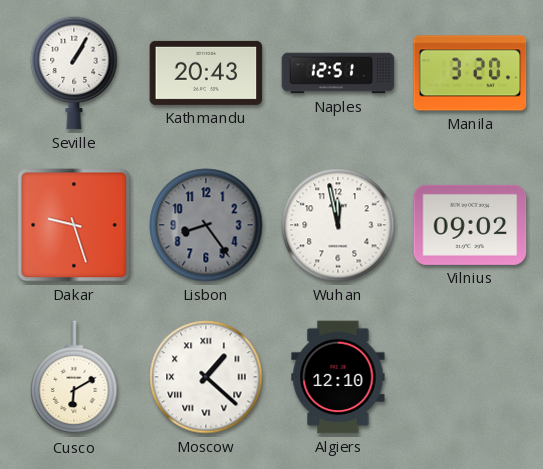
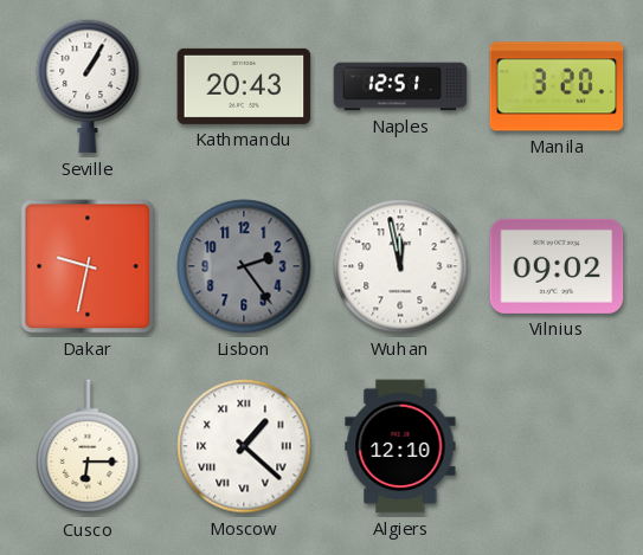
Dakar: 9:27 -> 9:32 (88, 266)
Lisbon: 8:24 -> 2:24 (244, 266)
Cusco: 6:10 -> 6:15 (88, 447)
